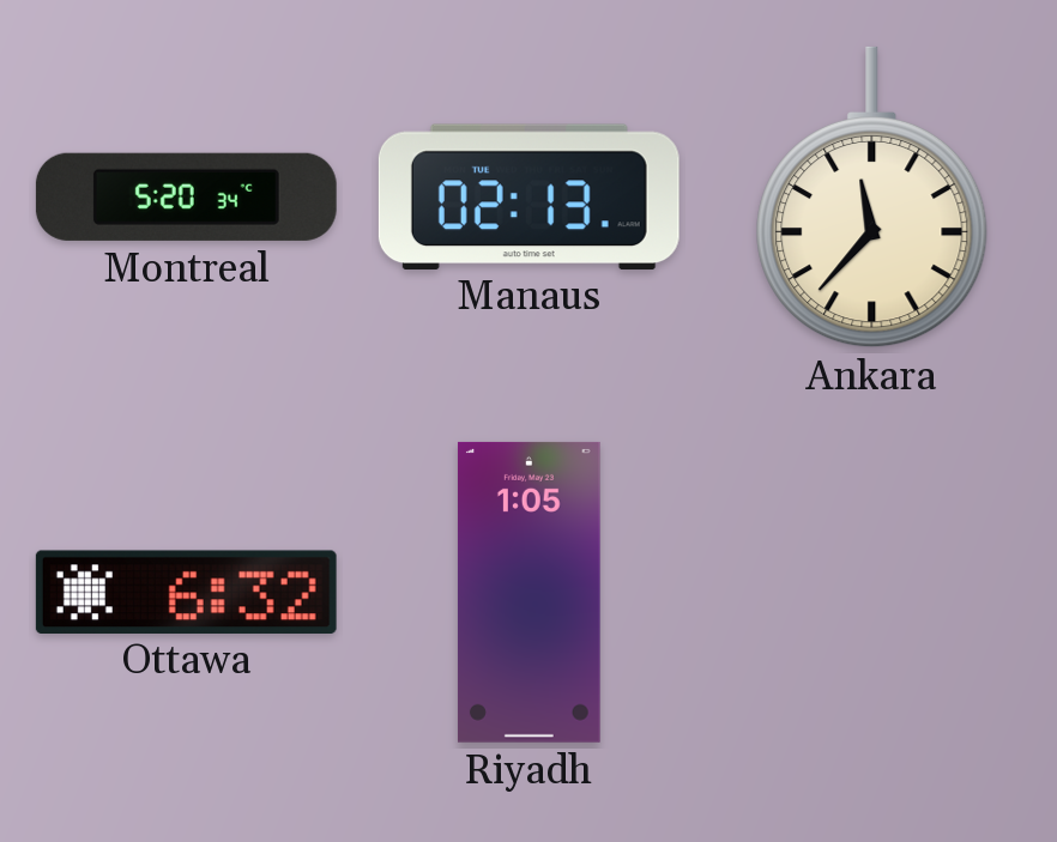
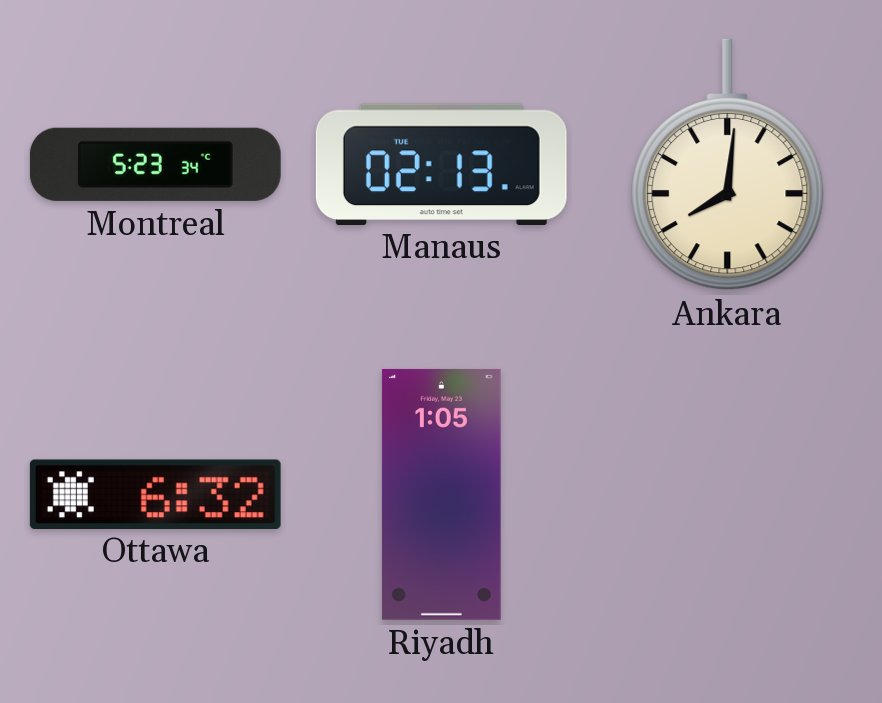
Montreal: 5:20 -> 5:23 (155, 164)
Ankara: 11:37 -> 8:01 (728, 165)
